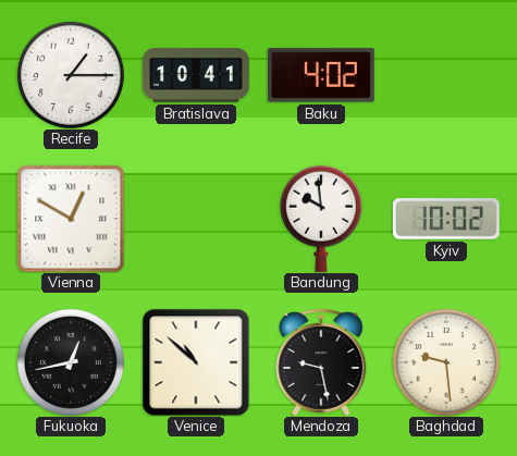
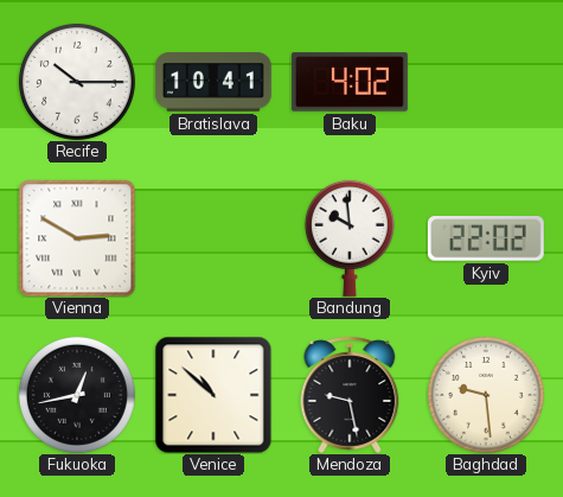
Recife: 1:15 -> 10:15 (77, 82)
Vienna: 12:50 -> 2:50 (77, 238)
Kyiv: 10:02 -> 22:02 (486, 238)
